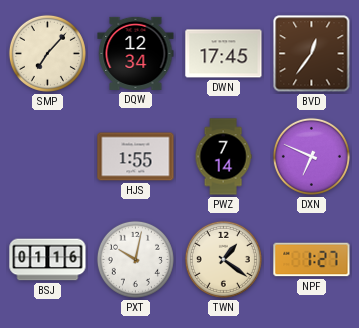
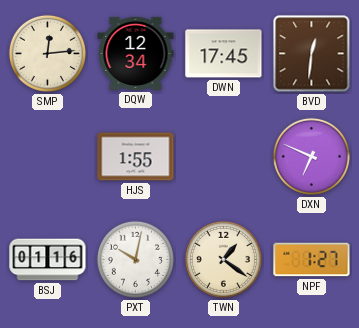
SMP: 7:07 -> 12:14 (47, 53)
BVD: 12:36 -> 12:31 (312, 54)
PWZ: 7:14 -> none (223, 157)
